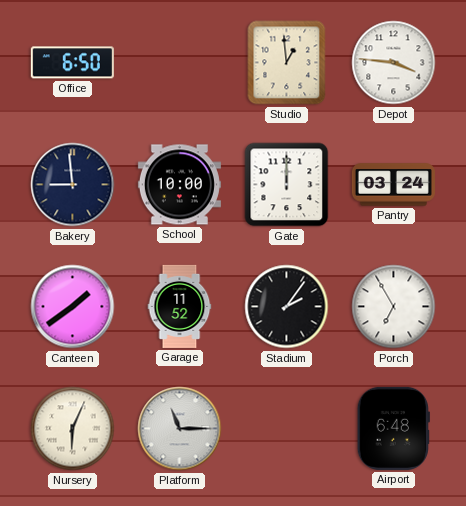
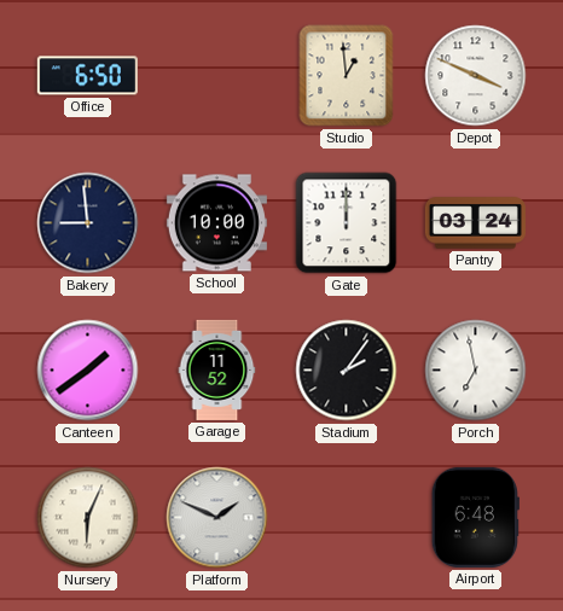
Depot: 3:46 -> 3:49 (476, 76)
Porch: 6:55 -> 6:58 (476, 371)
Platform: 11:15 -> 1:49 (217, 518)
